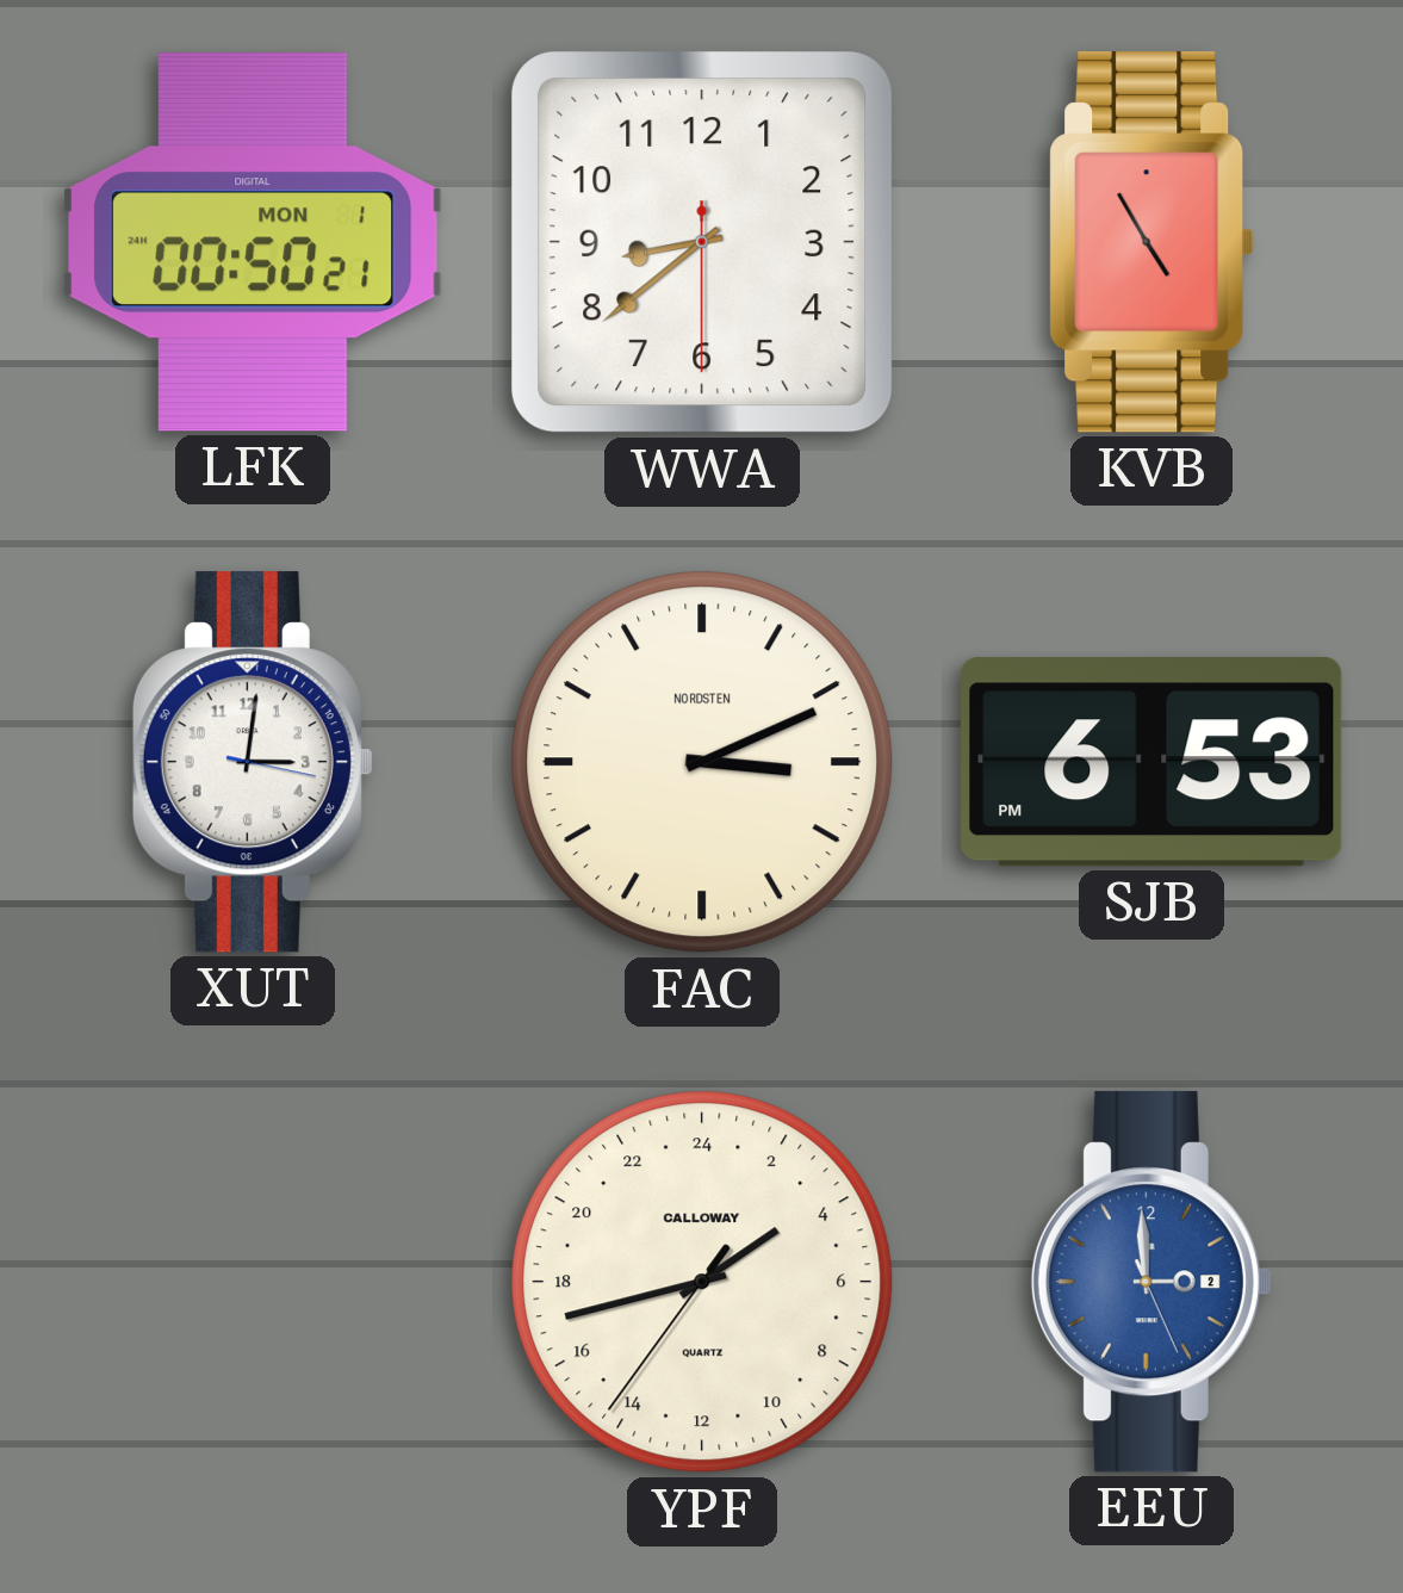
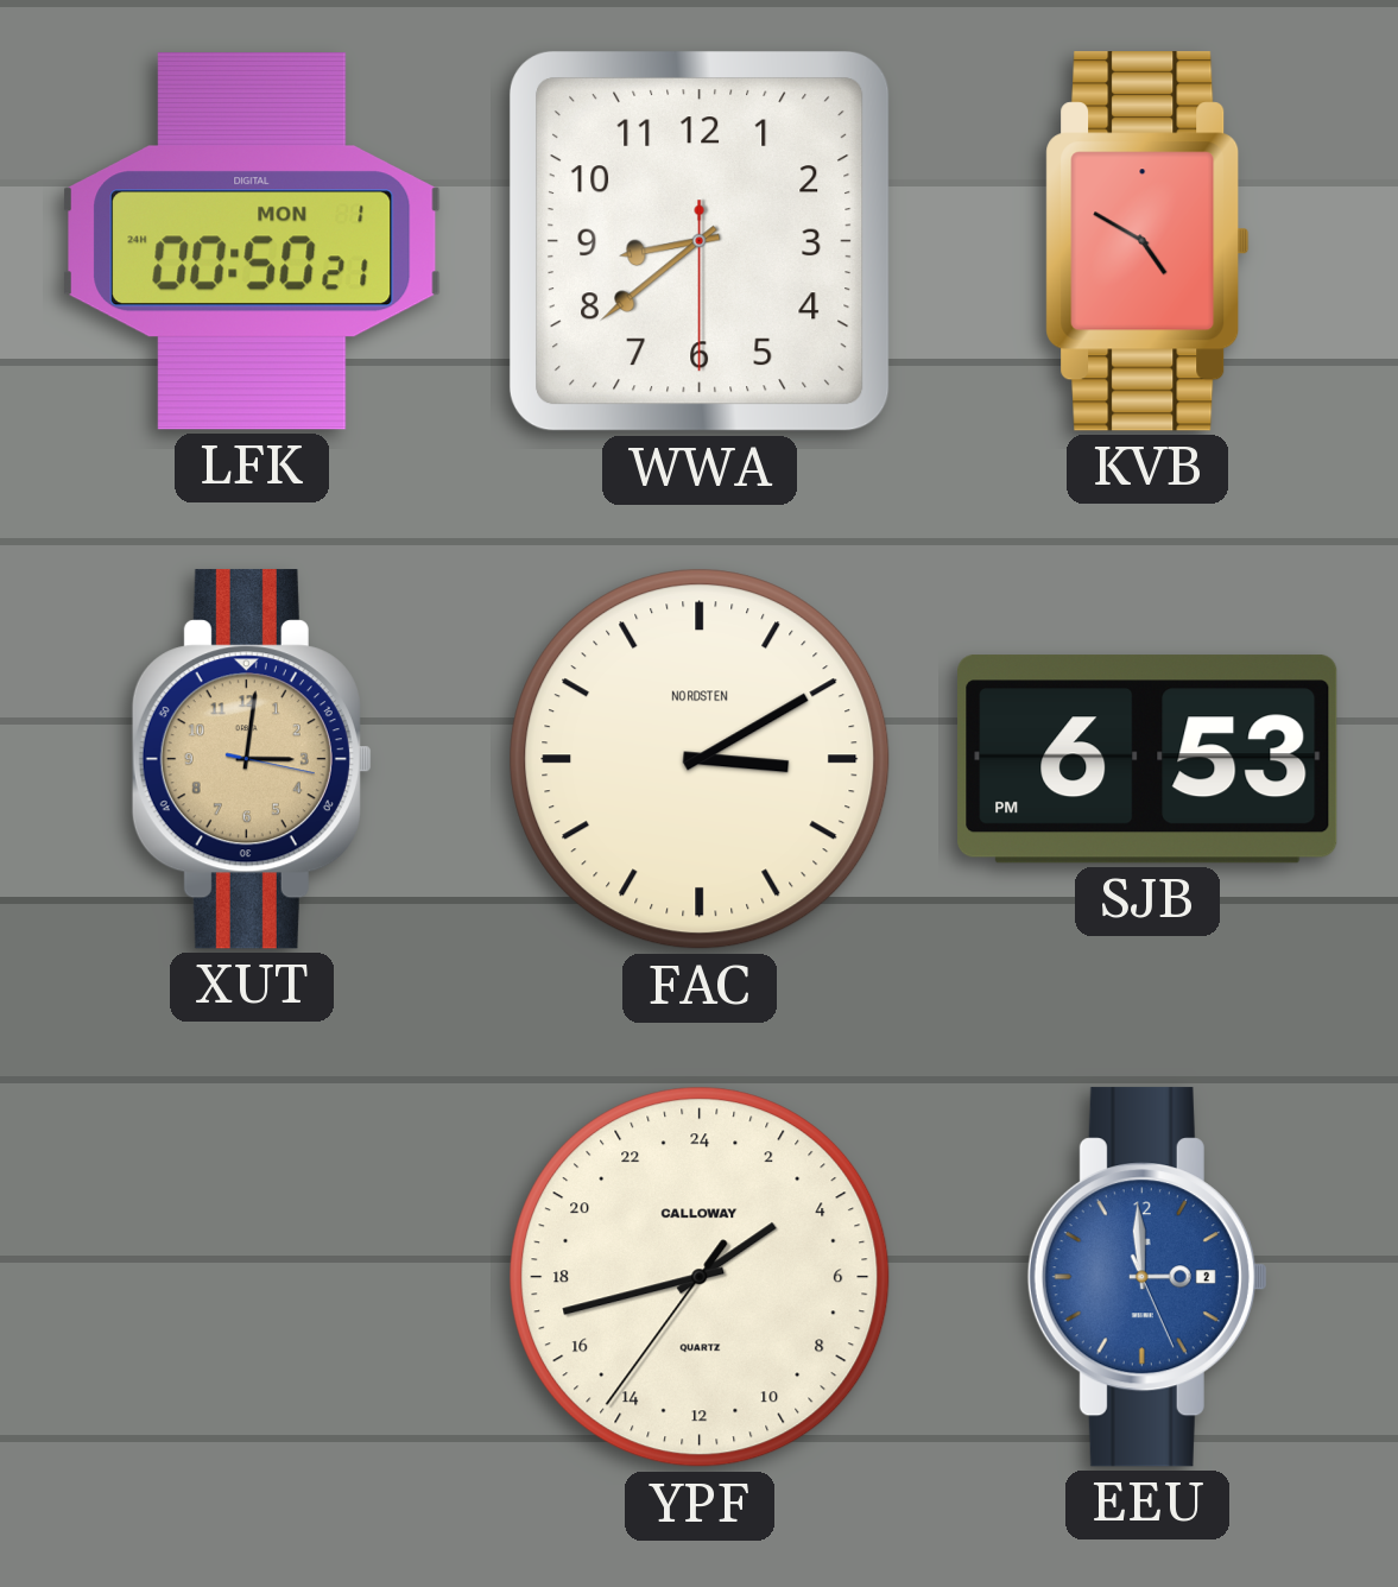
KVB: 4:55 -> 4:50 (1147, 241)
XUT dial: white -> champagne (252, 759)
FAC: 3:11 -> 3:10 (700, 759)
